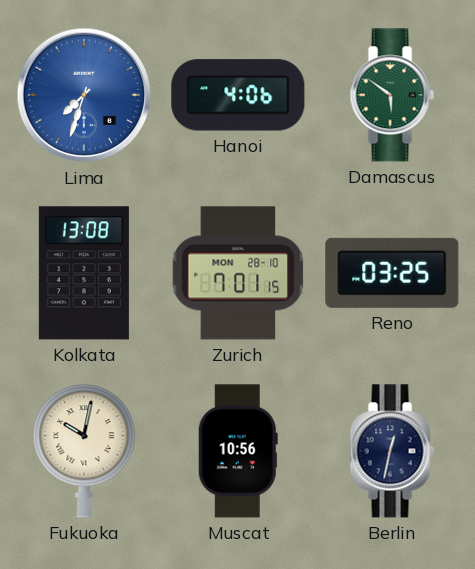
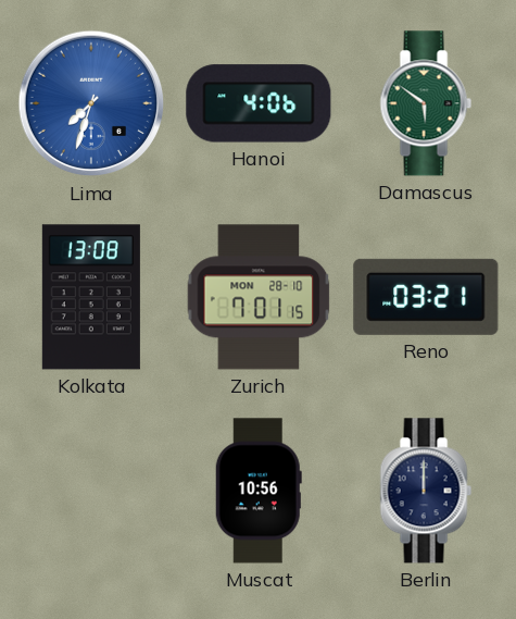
Reno: 03:25 -> 03:21 (426, 297)
Fukuoka: 10:02 -> none (84, 451)
Berlin: 12:32 -> 12:00 (426, 491)
